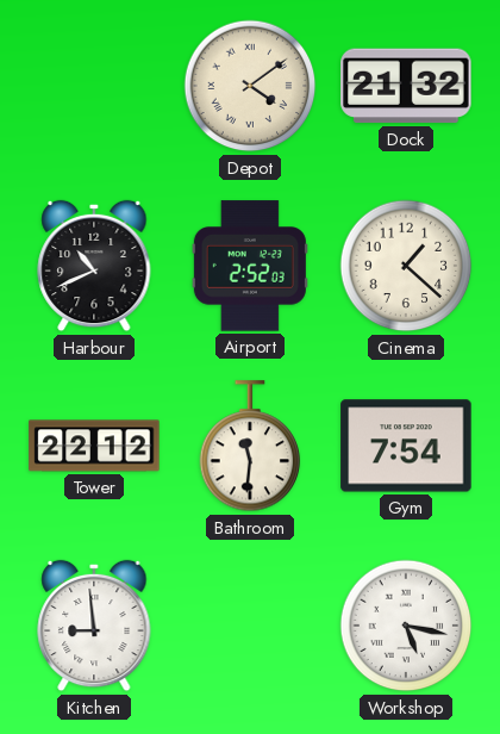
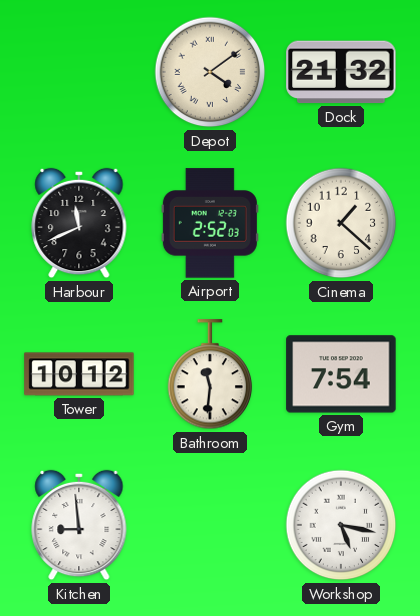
Harbour: 10:41 -> 11:41 (79, 223)
Tower: 22:12 -> 10:12 (79, 374)
